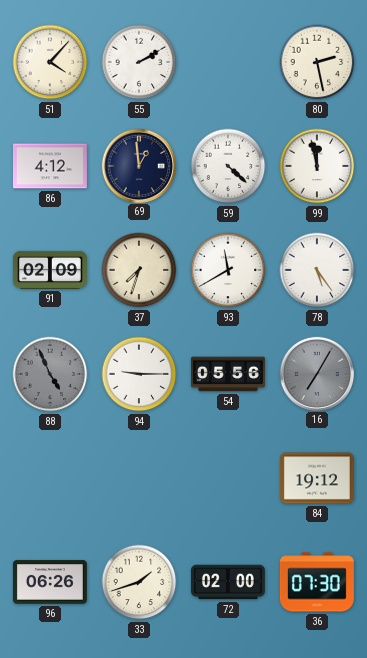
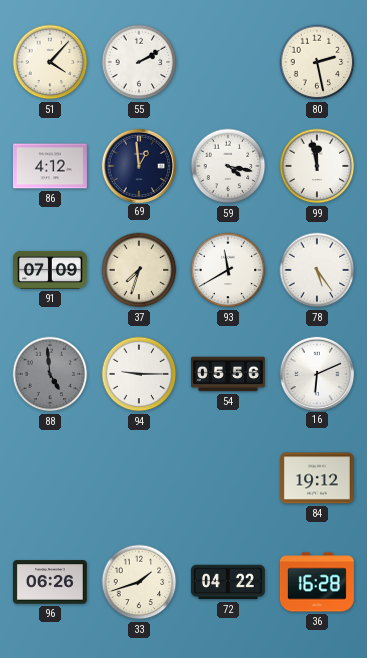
59: 4:22 -> 4:17 (228, 166)
91: 02:09 -> 07:09 (50, 270)
88: 4:56 -> 4:59 (50, 374)
16: 7:05 -> 6:11 (316, 373)
16 dial: grey -> white (316, 373)
72: 02:00 -> 04:22 (228, 582)
36: 07:30 -> 16:28 (317, 582)
